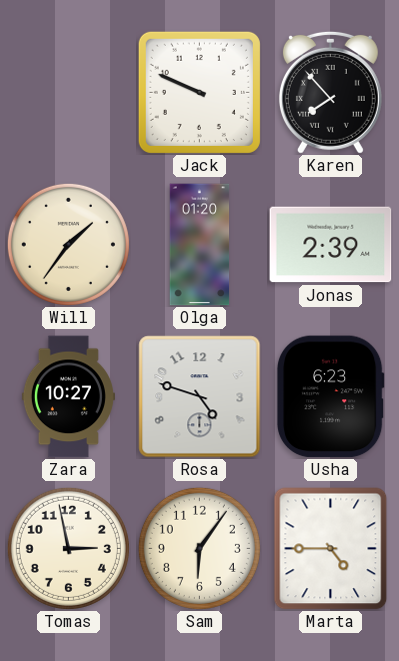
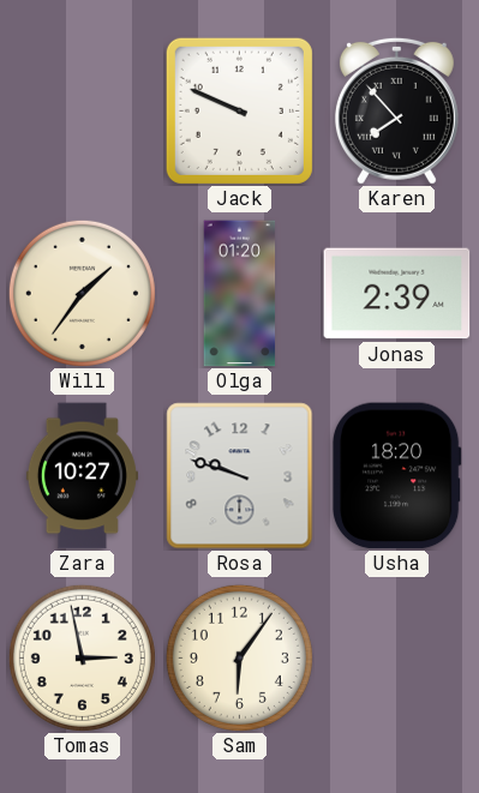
Rosa: 4:48 -> 9:48 (240, 476)
Usha: 6:23 -> 18:20 (396, 476)
Marta: 4:45 -> none (331, 549)
